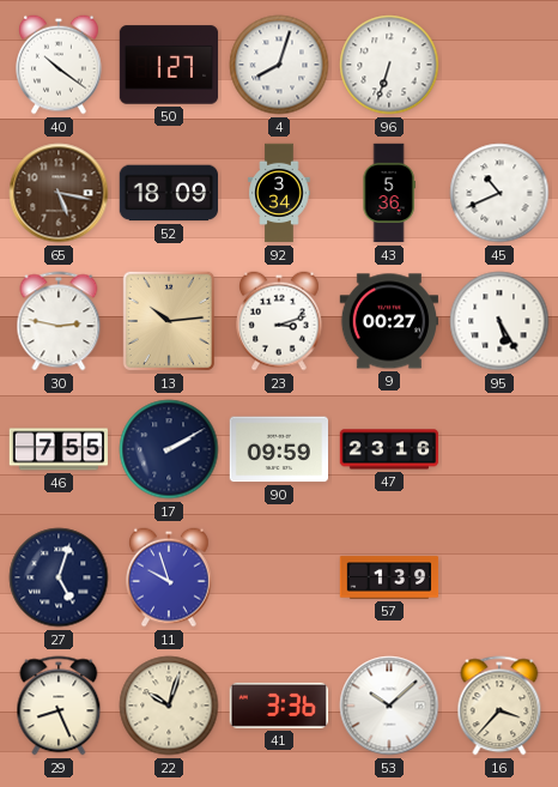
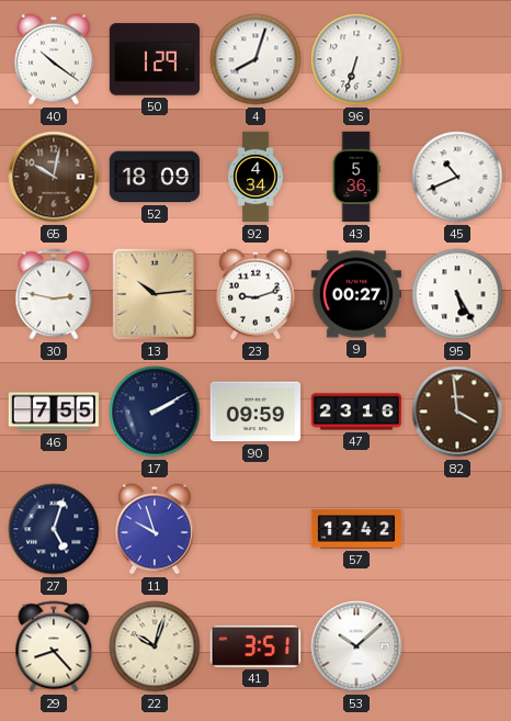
50: 1:27 -> 1:29 (155, 59)
65: 5:17 -> 10:02 (54, 177)
92: 3:34 -> 4:34 (256, 177)
23: 3:12 -> 9:12 (257, 294)
82: none -> 3:59 (457, 412)
57: 1:39 -> 12:42 (356, 529)
29: 8:26 -> 8:23 (54, 646)
41: 3:36 -> 3:51 (254, 646)
16: 3:37 -> none (499, 706)
